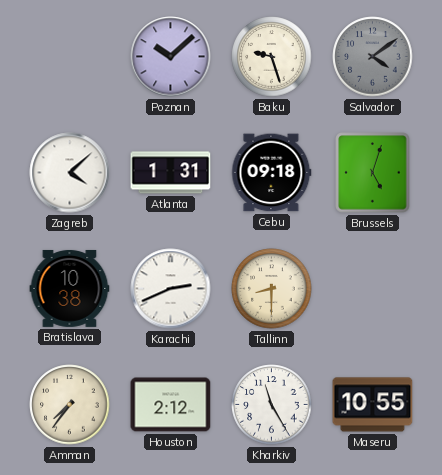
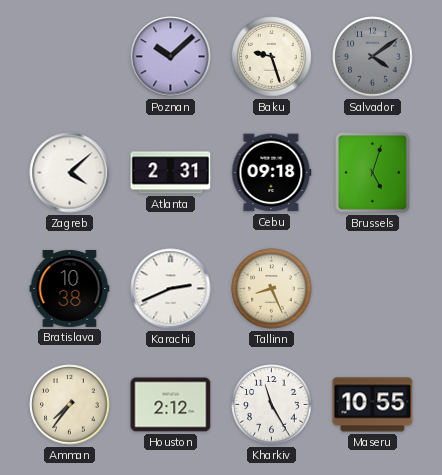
Atlanta: 1:31 -> 2:31 (171, 173)
Tallinn: 8:30 -> 8:26 (272, 289)
